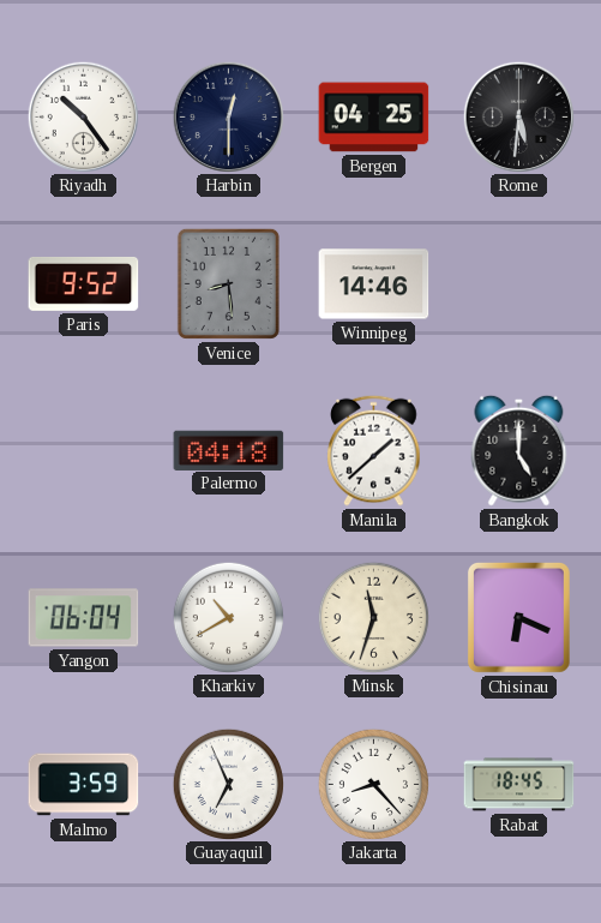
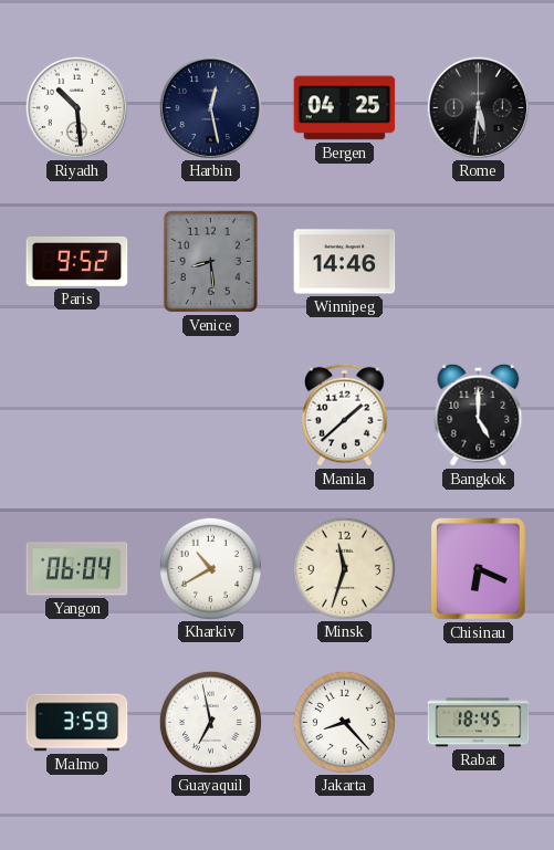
Riyadh: 10:24 -> 10:29 (76, 107)
Harbin: 12:30 -> 12:28 (210, 107)
Palermo: 04:18 -> none (229, 450)
Guayaquil: 6:56 -> 6:58 (210, 722)
